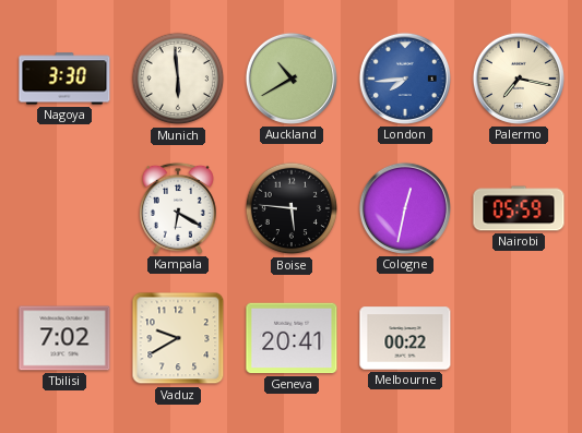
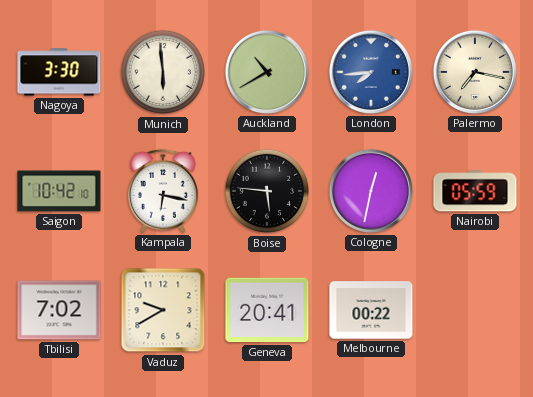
Saigon: none -> 10:42 (59, 191)
Kampala: 6:20 -> 6:17 (163, 191)
